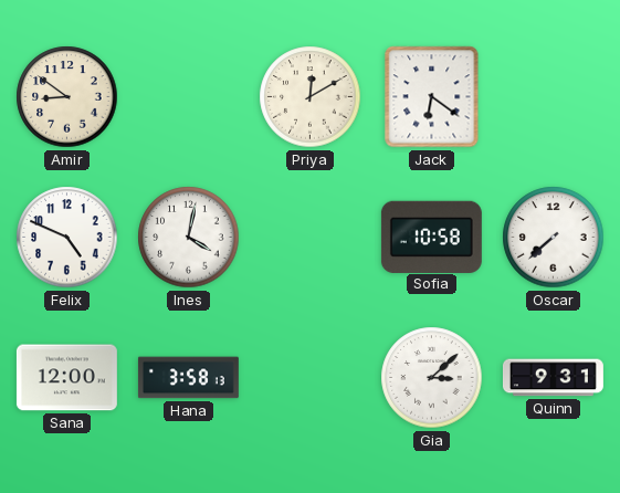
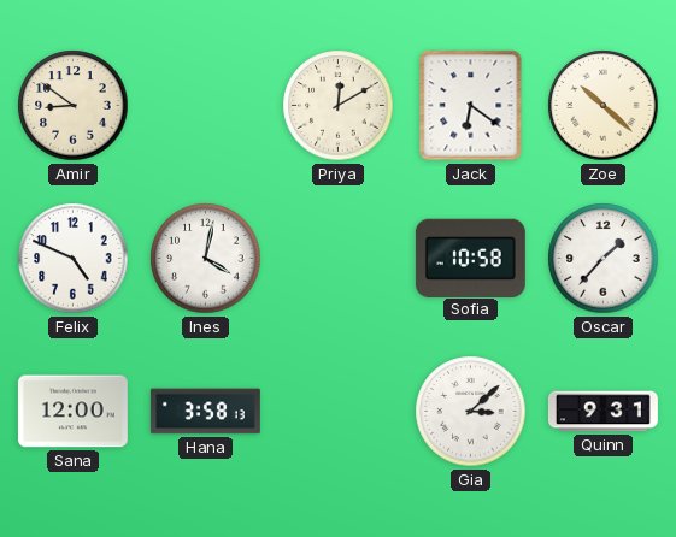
Zoe: none -> 10:22 (604, 106)
Oscar: 7:38 -> 1:37 (604, 259)
